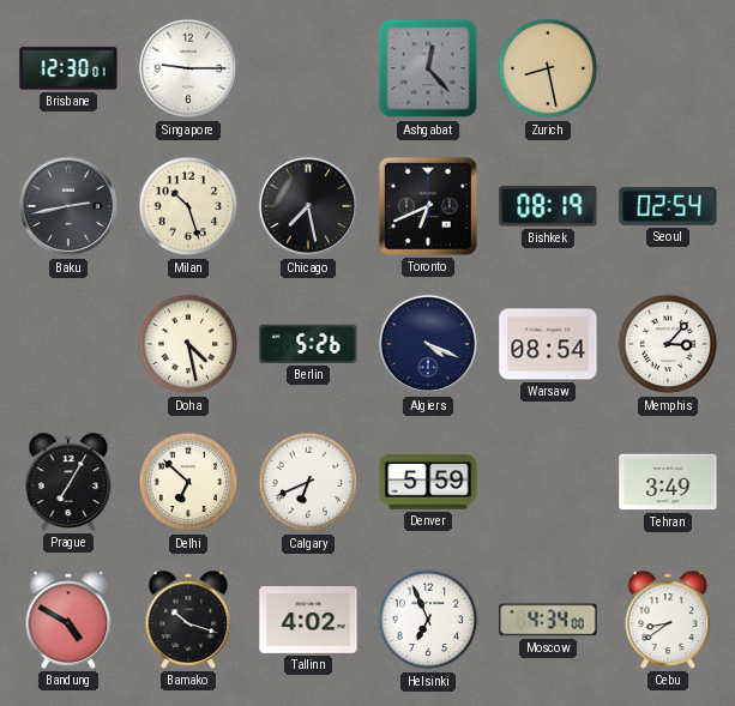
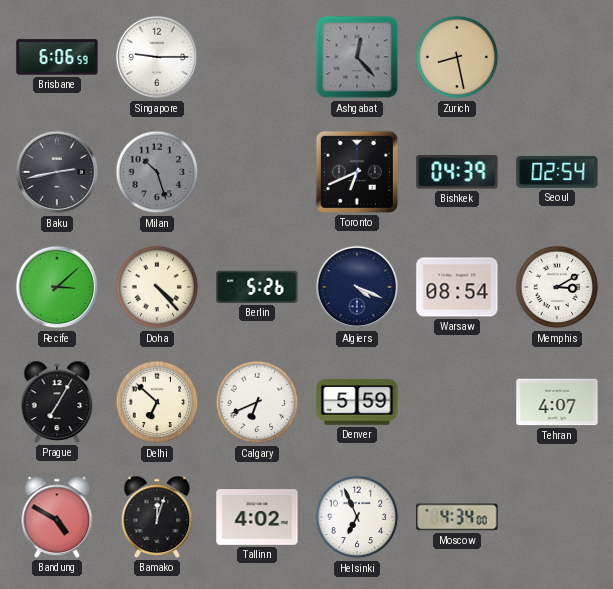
Brisbane: 12:30 -> 6:06 (57, 57)
Milan dial: cream -> grey (157, 172)
Chicago: 7:28 -> none (308, 206)
Bishkek: 08:19 -> 04:39 (457, 172)
Recife: none -> 3:08 (57, 287)
Doha: 4:28 -> 4:23 (157, 287)
Memphis: 3:07 -> 3:10 (557, 287)
Tehran: 3:49 -> 4:07 (557, 402)
Bamako: 10:18 -> 12:03 (157, 517)
Cebu: 8:39 -> none (668, 620)
